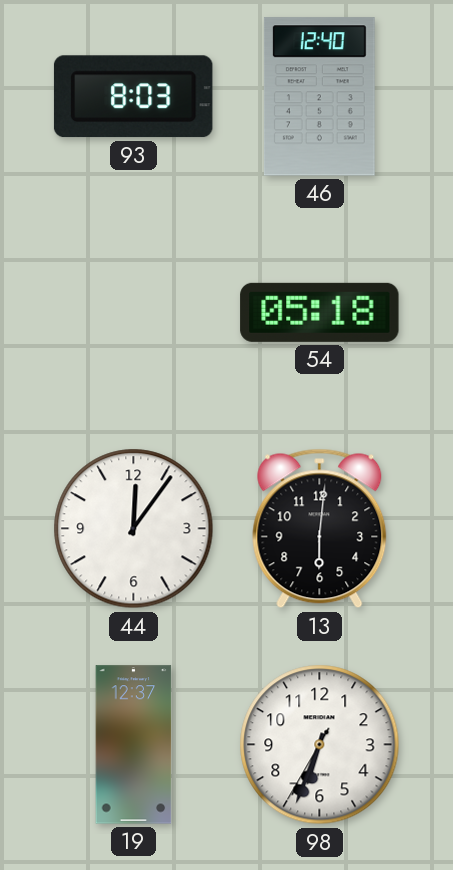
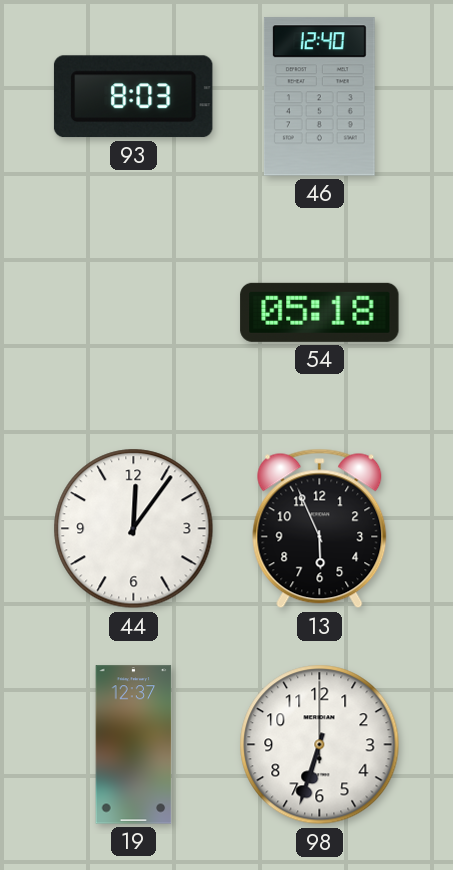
13: 6:01 -> 5:56 (320, 529)
98: 6:33:35 -> 6:33:00 (320, 745)
